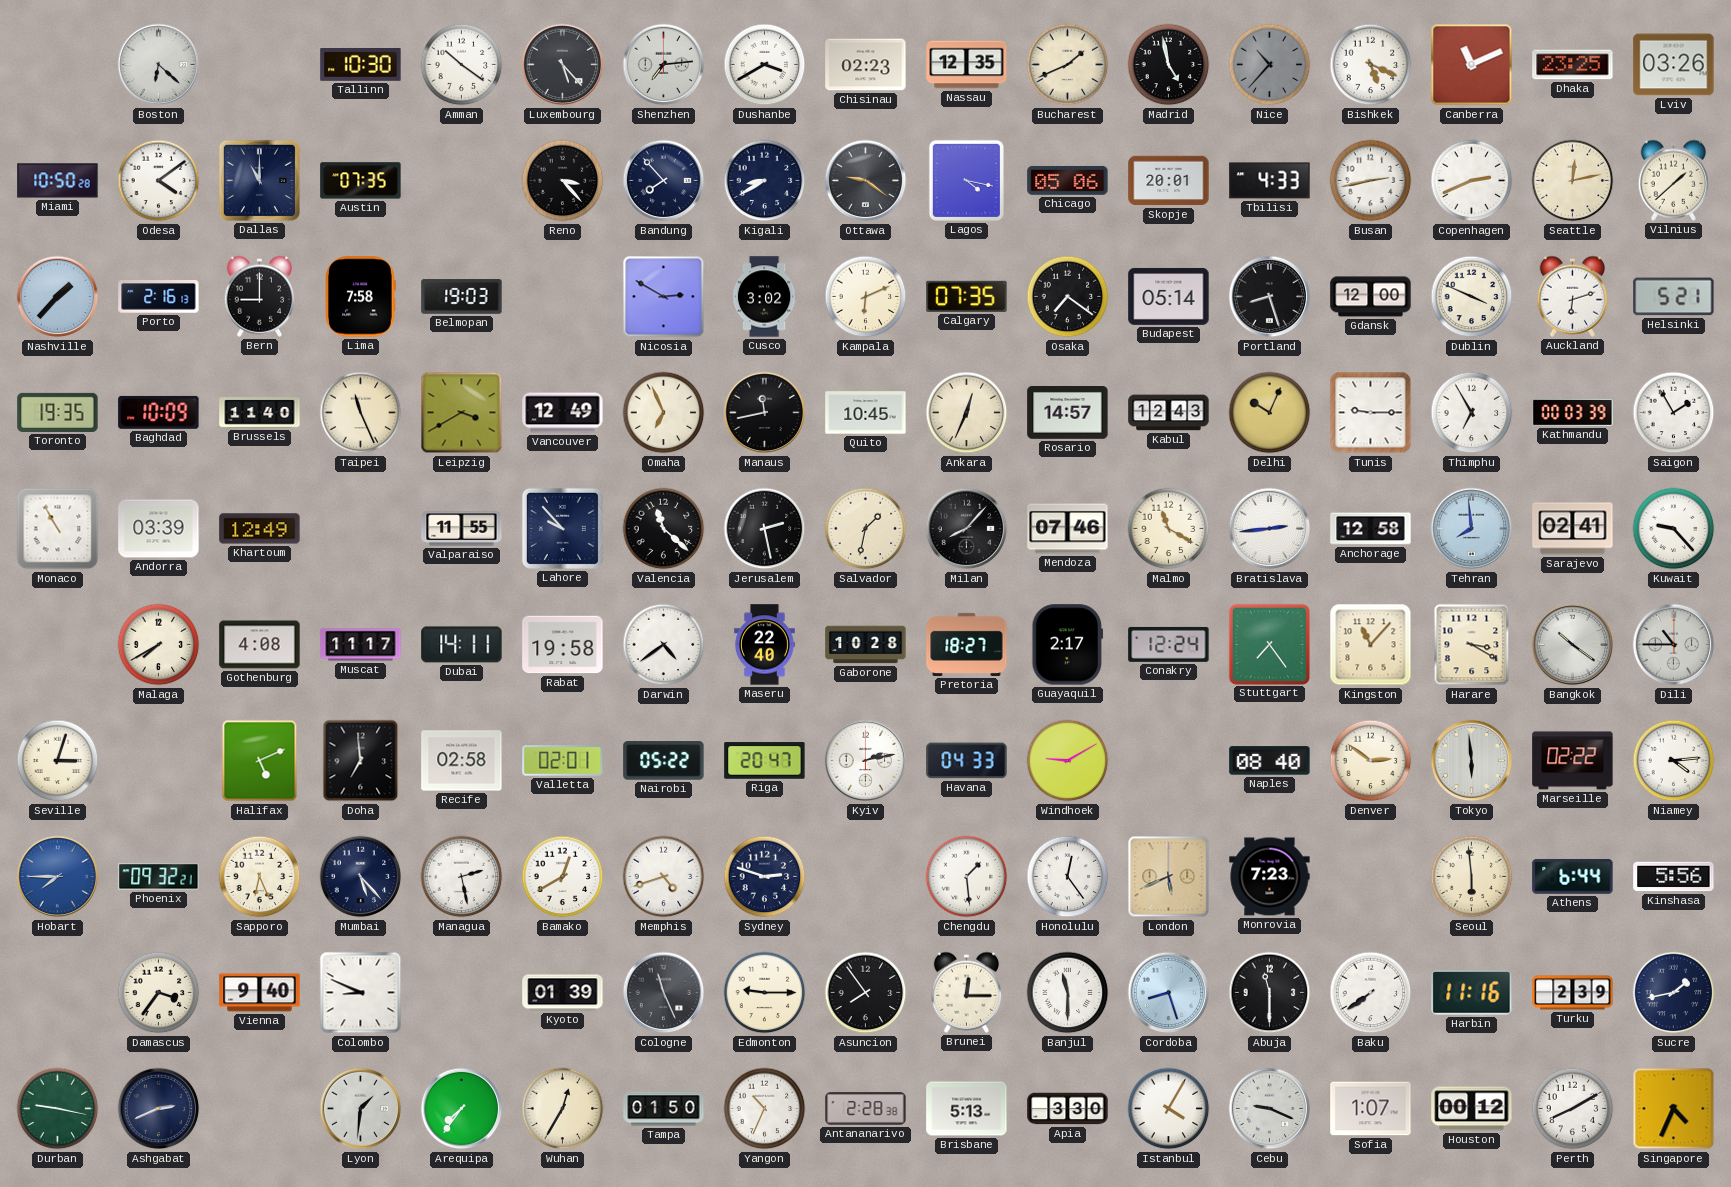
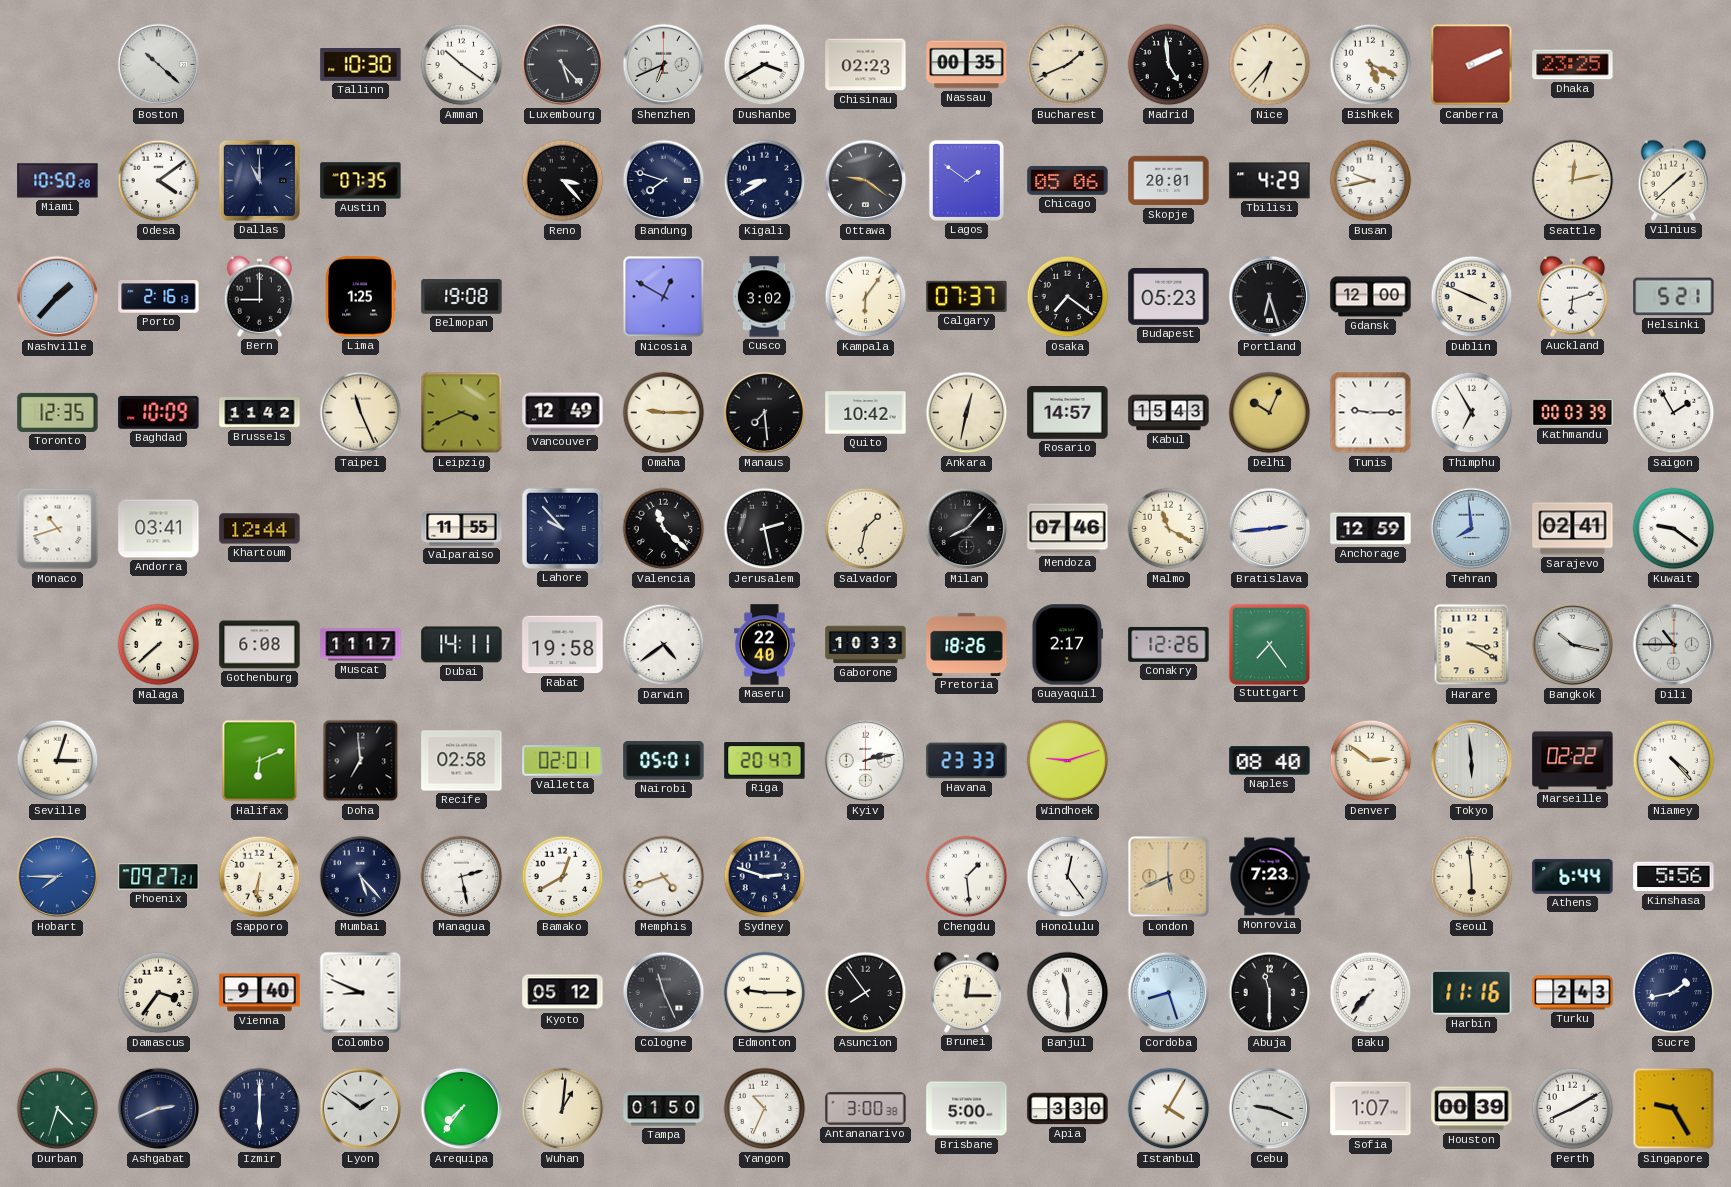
Boston: 6:22 -> 10:22 (159, 65)
Shenzhen: 7:14 -> 6:41 (664, 65)
Nassau: 12:35 -> 00:35 (967, 65)
Madrid: 4:58 -> 4:59 (1169, 65)
Nice: 10:37 -> 6:37 (1270, 65)
Nice dial: grey -> cream (1270, 65)
Canberra: 11:11 -> 2:11 (1472, 65)
Lviv: 03:26 -> none (1674, 65)
Bandung: 7:53 -> 7:48 (664, 181)
Lagos: 4:17 -> 1:51 (966, 180)
Tbilisi: 4:33 -> 4:29 (1270, 181)
Busan: 2:43 -> 9:43 (1371, 181)
Copenhagen: 2:41 -> none (1472, 181)
Lima: 7:58 -> 1:25 (360, 297)
Belmopan: 19:03 -> 19:08 (462, 297)
Nicosia: 2:50 -> 12:50 (664, 297)
Kampala: 6:11 -> 6:06 (866, 297)
Calgary: 07:35 -> 07:37 (967, 296)
Budapest: 05:14 -> 05:23 (1169, 296)
Portland: 8:27 -> 6:27 (1270, 297)
Toronto: 19:35 -> 12:35 (58, 412)
Brussels: 11:40 -> 11:42 (260, 413)
Leipzig: 3:40 -> 3:41 (462, 413)
Omaha: 6:56 -> 9:15 (664, 413)
Manaus: 11:43 -> 7:29 (765, 413)
Quito: 10:45 -> 10:42 (866, 413)
Ankara: 12:34 -> 12:32 (967, 413)
Kabul: 12:43 -> 15:43 (1169, 413)
Monaco: 10:55 -> 10:42 (58, 529)
Andorra: 03:39 -> 03:41 (159, 529)
Khartoum: 12:49 -> 12:44 (260, 529)
Anchorage: 12:58 -> 12:59 (1371, 529)
Kuwait: 9:23 -> 9:21 (1674, 529)
Malaga: 7:40 -> 7:38 (159, 645)
Gothenburg: 4:08 -> 6:08 (260, 645)
Gaborone: 10:28 -> 10:33 (866, 645)
Pretoria: 18:27 -> 18:26 (967, 644)
Conakry: 12:24 -> 12:26 (1169, 644)
Kingston: 11:07 -> none (1371, 645)
Bangkok: 10:21 -> 10:17 (1573, 645)
Halifax: 5:11 -> 6:11 (260, 761)
Nairobi: 05:22 -> 05:01 (664, 761)
Havana: 04:33 -> 23:33 (967, 761)
Windhoek: 9:10 -> 9:12 (1068, 761)
Niamey: 4:14 -> 4:23 (1674, 761)
Phoenix: 09:32 -> 09:27 (159, 877)
Sapporo: 6:26 -> 6:31 (260, 877)
Kyoto: 01:39 -> 05:12 (563, 993)
Baku: 7:39 -> 7:37 (1371, 993)
Turku: 2:39 -> 2:43 (1573, 993)
Durban: 9:17 -> 4:33 (58, 1109)
Izmir: none -> 6:00 (260, 1109)
Lyon: 1:31 -> 1:51 (361, 1109)
Wuhan: 12:35 -> 1:01 (563, 1109)
Antananarivo: 2:28 -> 3:00 (866, 1109)
Brisbane: 5:13 -> 5:00 (967, 1109)
Houston: 00:12 -> 00:39 (1472, 1109)
Singapore: 4:34 -> 9:25 (1674, 1109)
